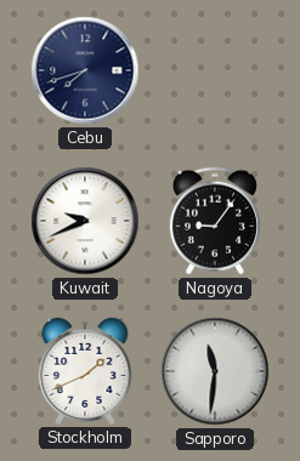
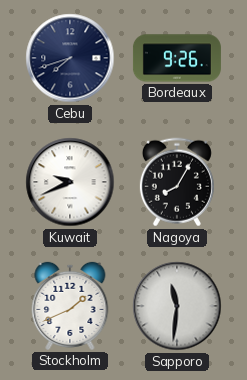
Bordeaux: none -> 9:26 (177, 58)
Nagoya: 9:06 -> 8:05 (177, 182)
